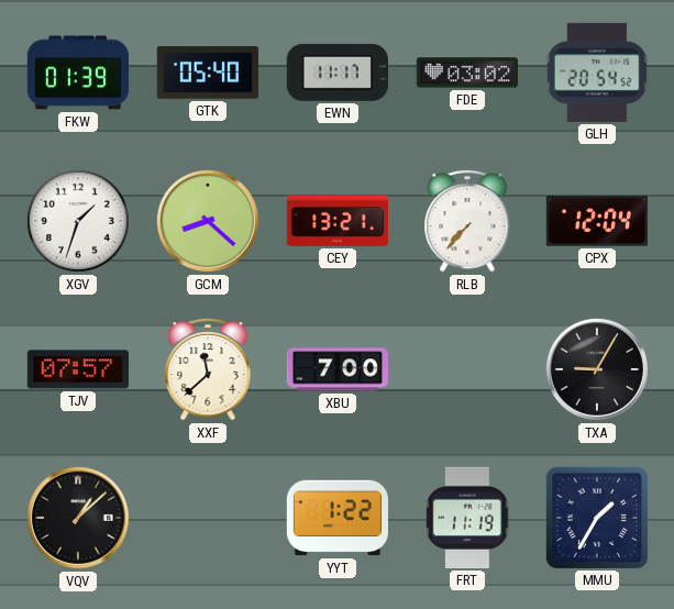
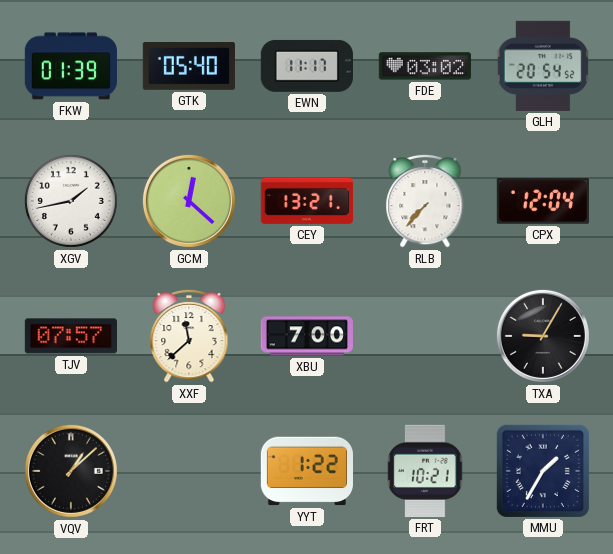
XGV: 1:33 -> 1:43 (71, 201)
GCM: 8:22 -> 12:22 (189, 201)
FRT: 11:19 -> 10:21 (425, 471)
